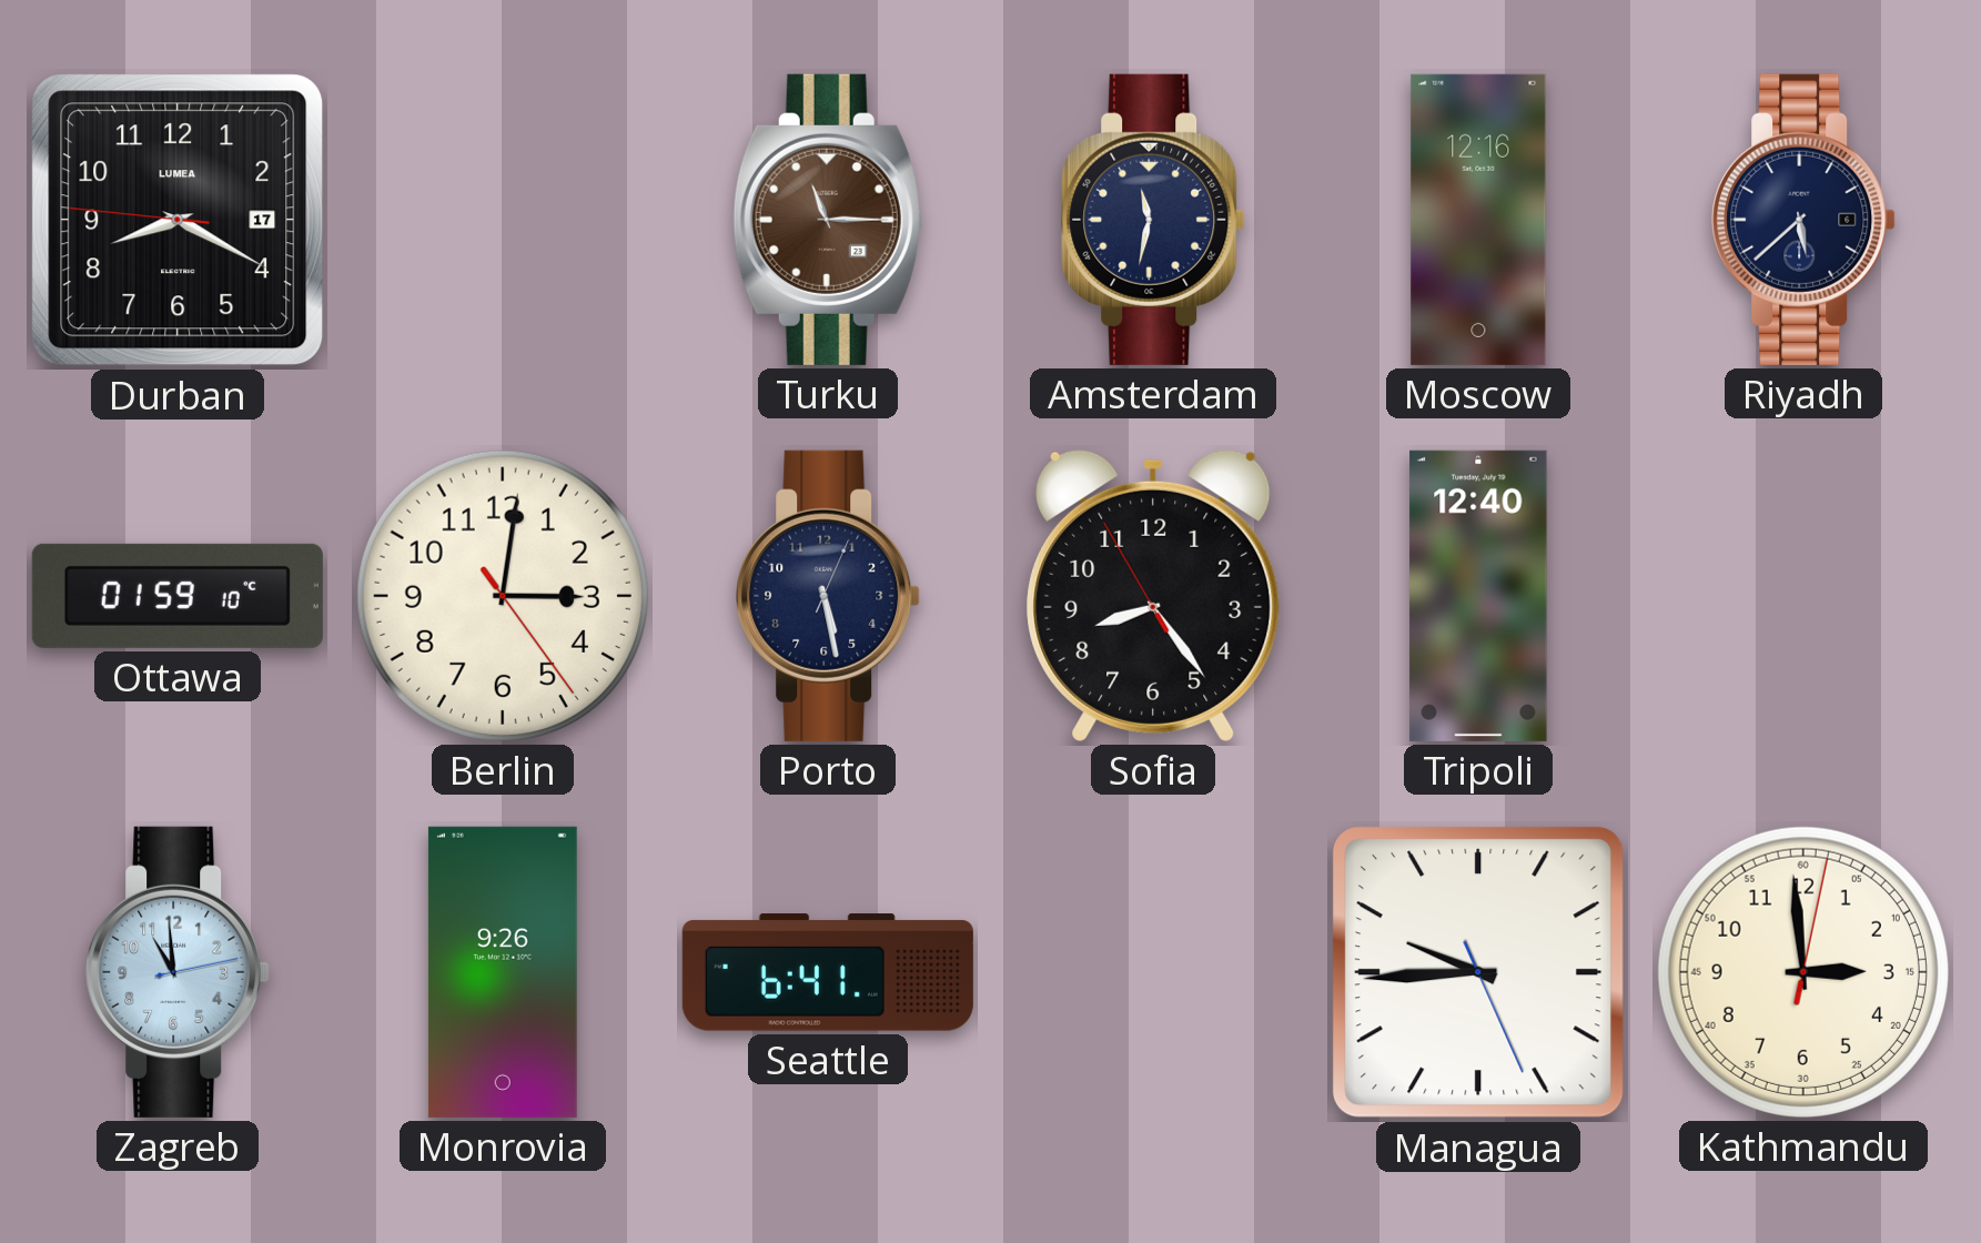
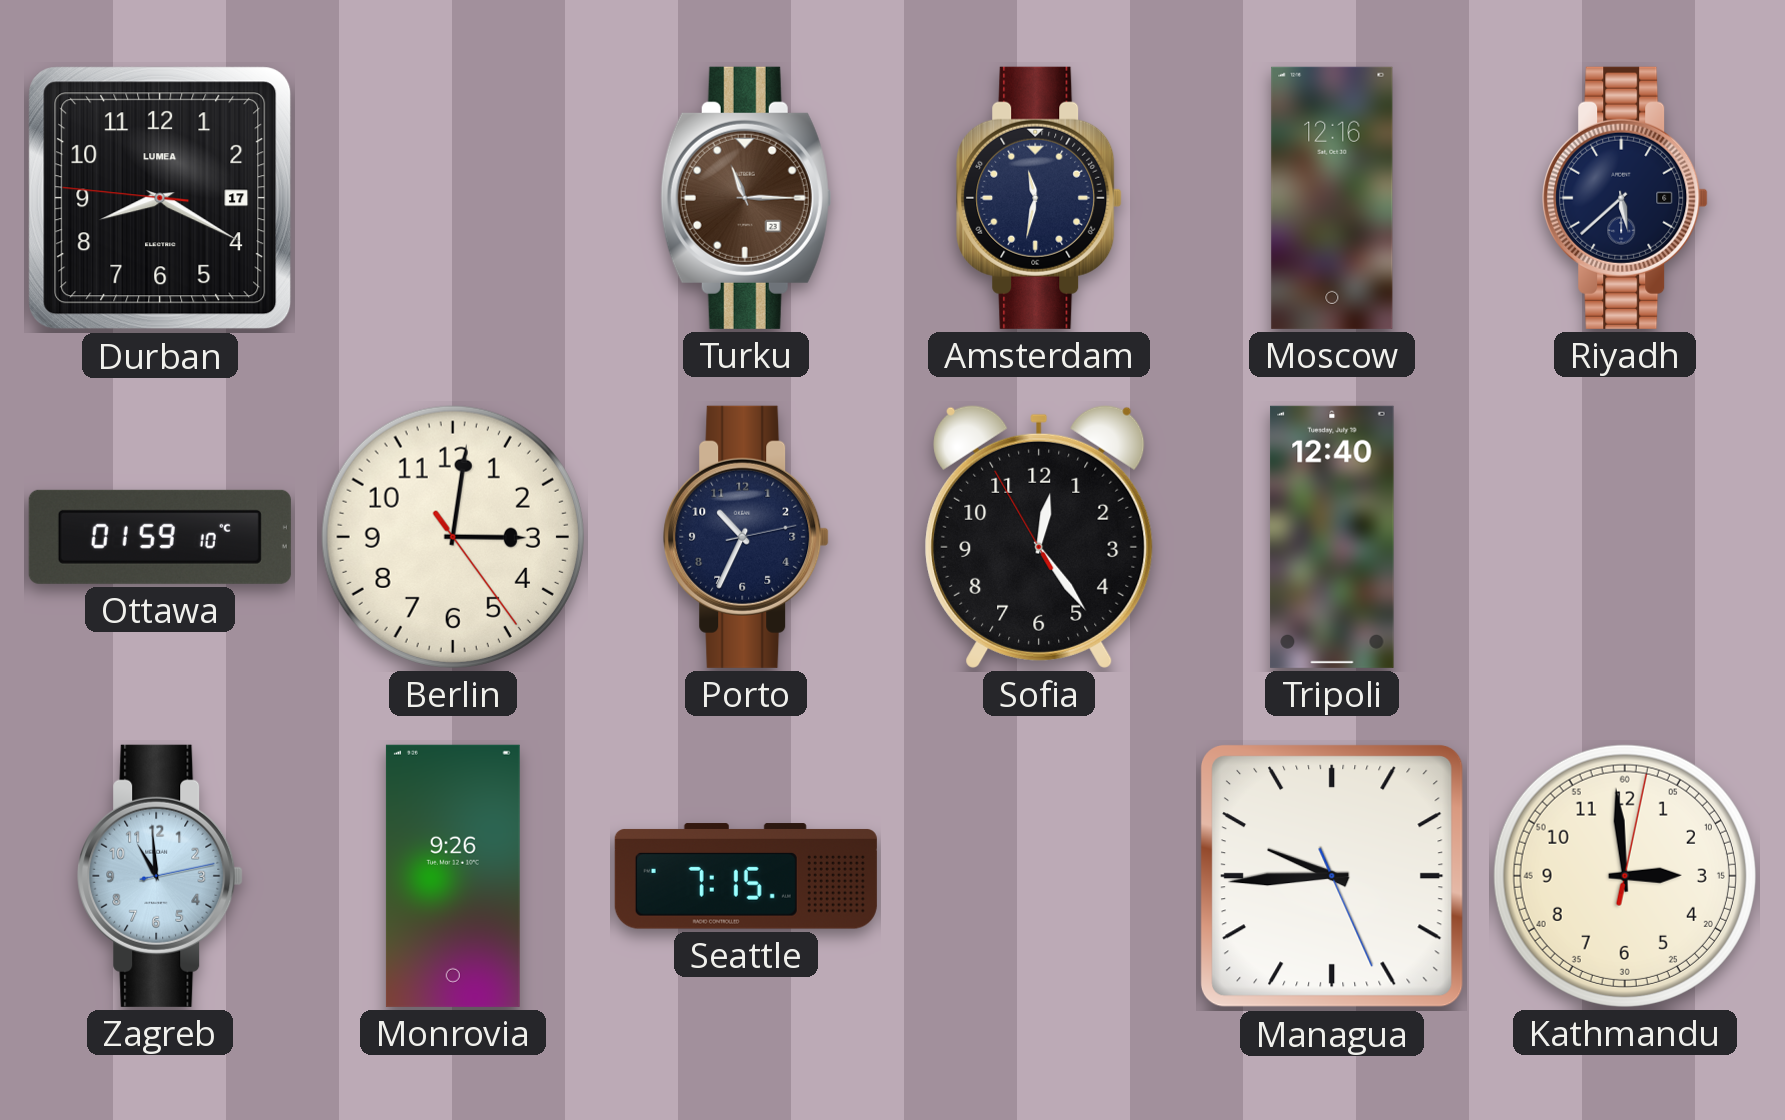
Porto: 5:28 -> 10:34 (746, 537)
Sofia: 8:23 -> 12:23 (1039, 536)
Seattle: 6:41 -> 7:15 (746, 876)
